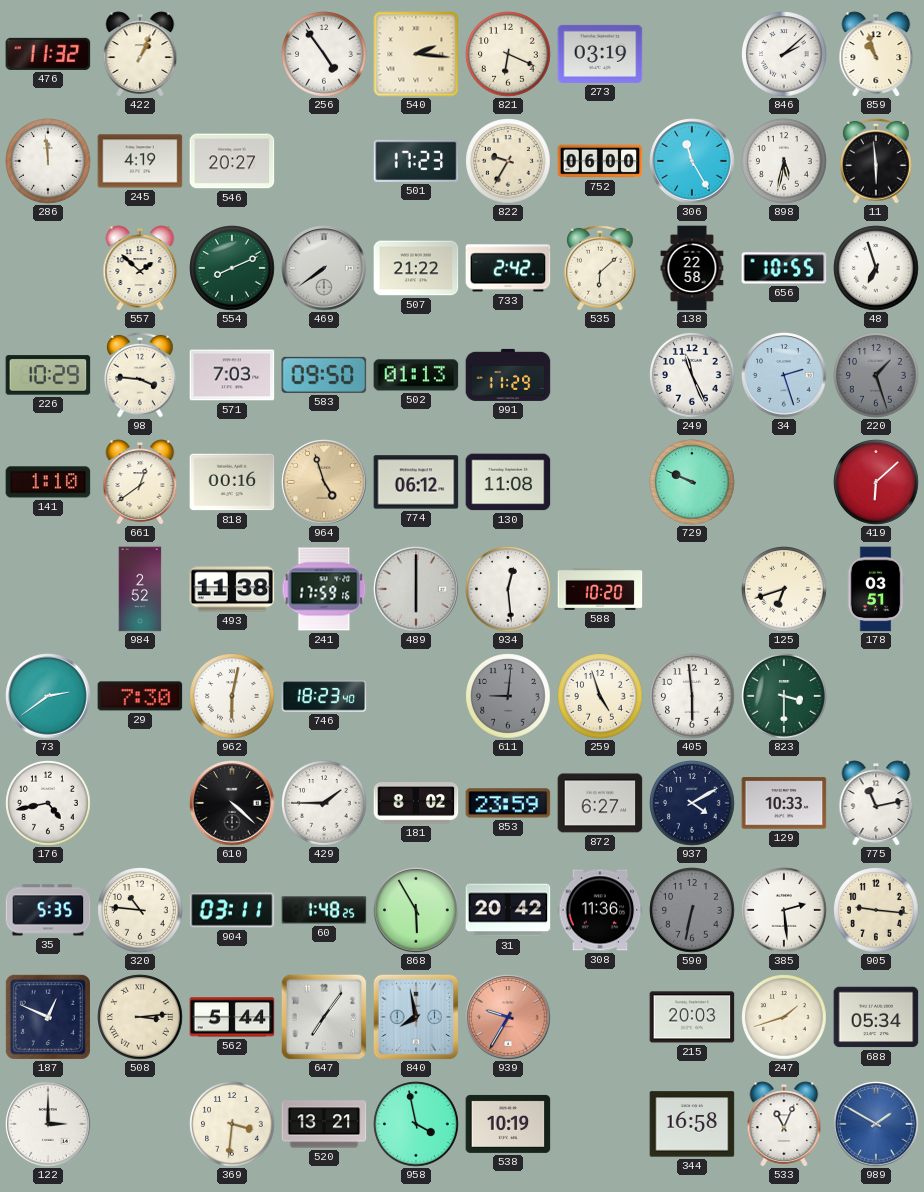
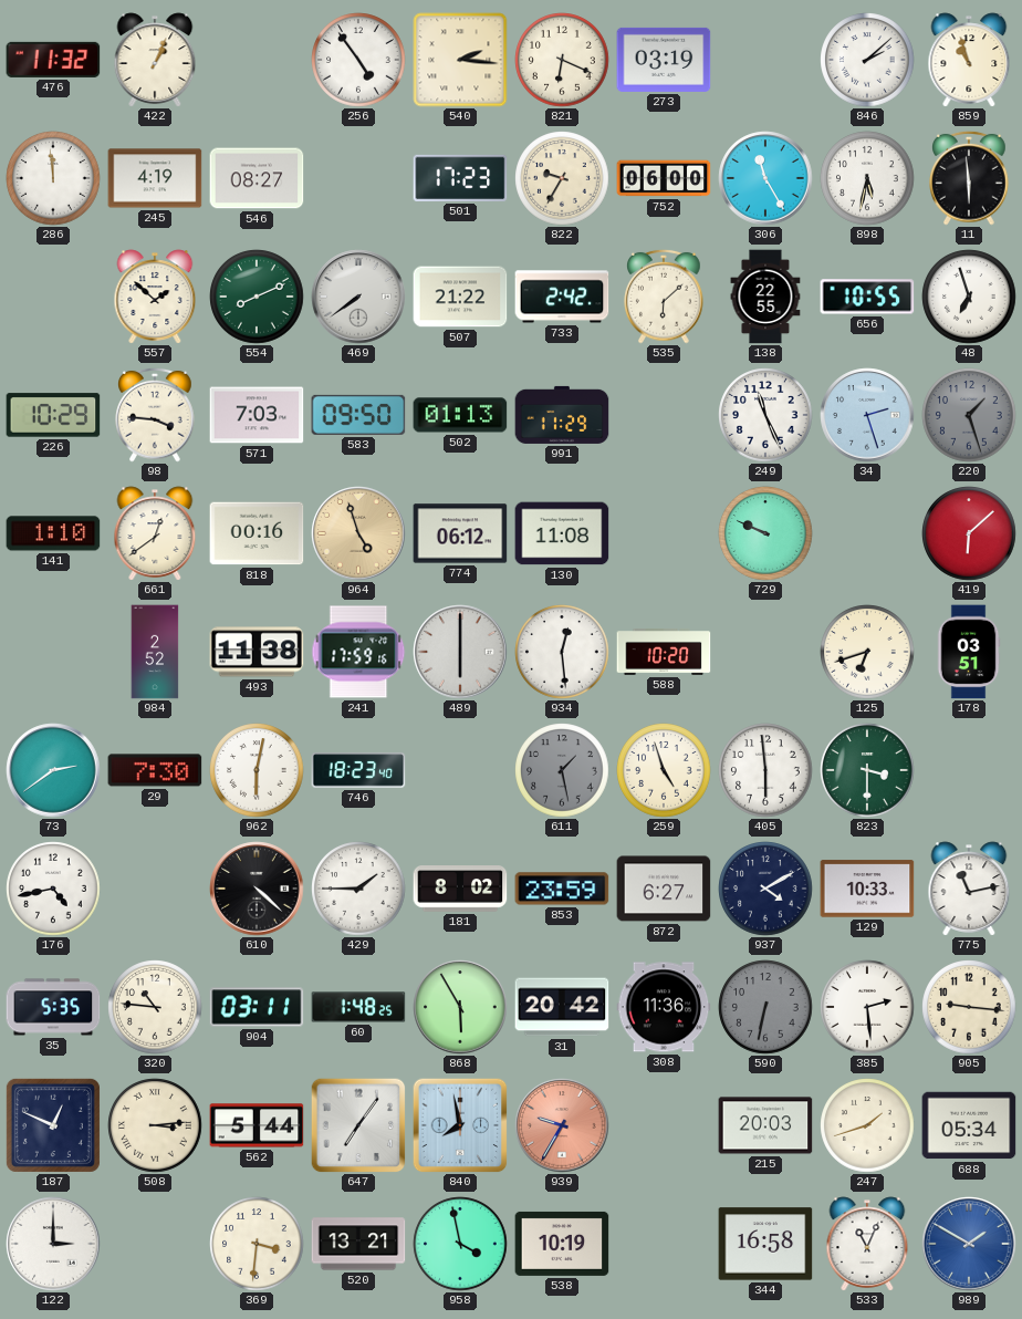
546: 20:27 -> 08:27 (257, 178)
138: 22:58 -> 22:55 (765, 297)
611: 9:01 -> 1:28 (562, 770)
